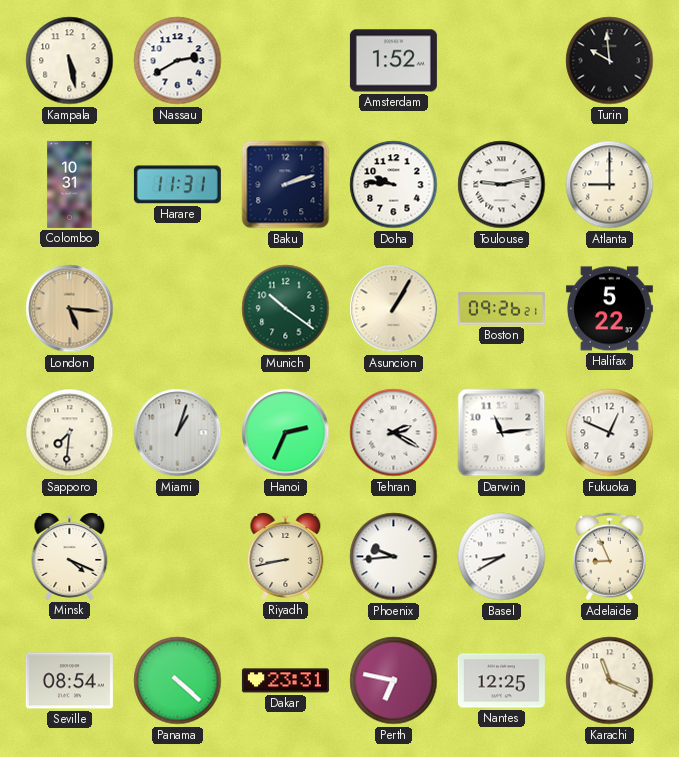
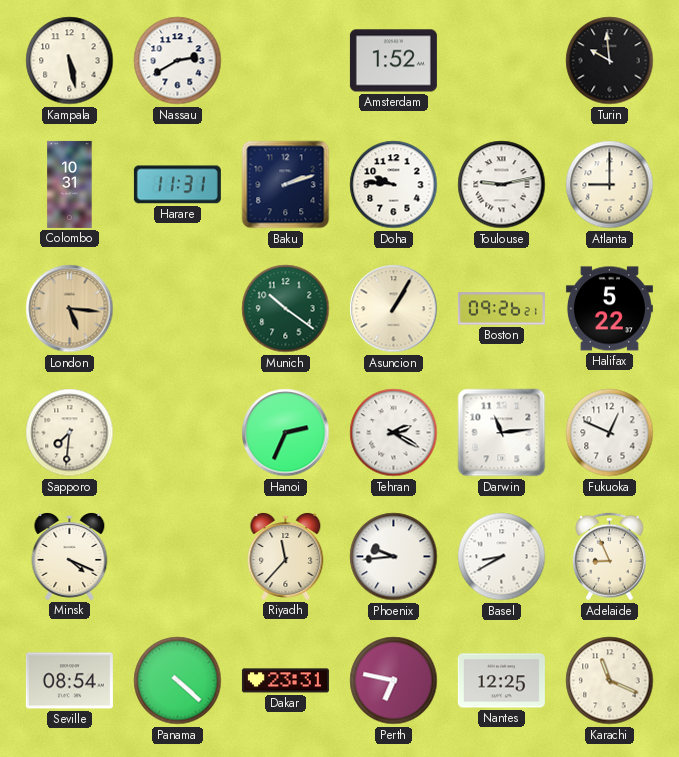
Miami: 1:03 -> none (178, 433)
Riyadh: 8:43 -> 11:37 (286, 557)
